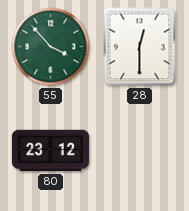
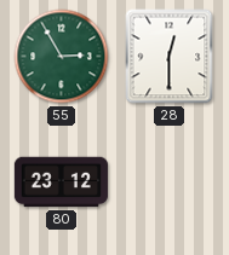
55: 3:53 -> 2:55 (62, 57)
